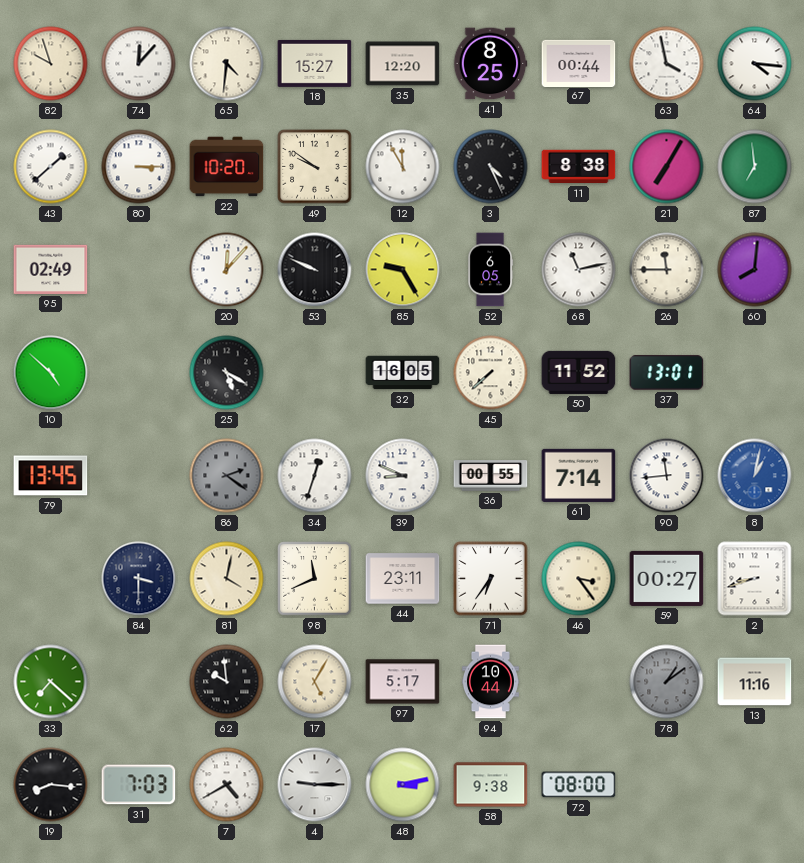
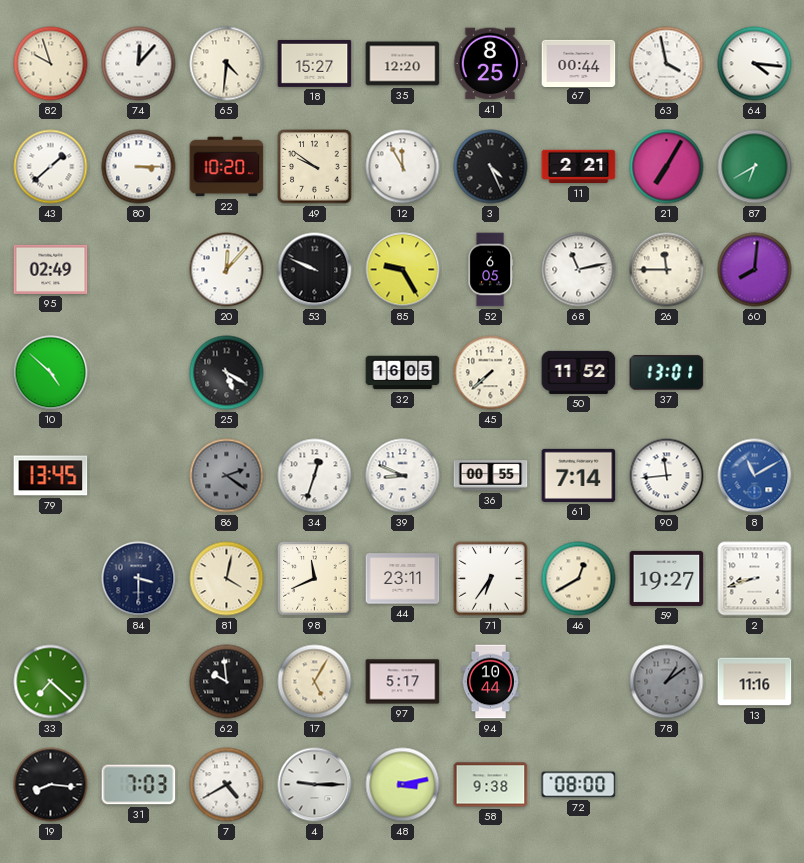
11: 8:38 -> 2:21 (579, 167)
87: 6:59 -> 6:40 (755, 167)
8: 1:02 -> 11:10 (755, 476)
46: 3:24 -> 12:40 (579, 579)
59: 00:27 -> 19:27 (667, 578)
